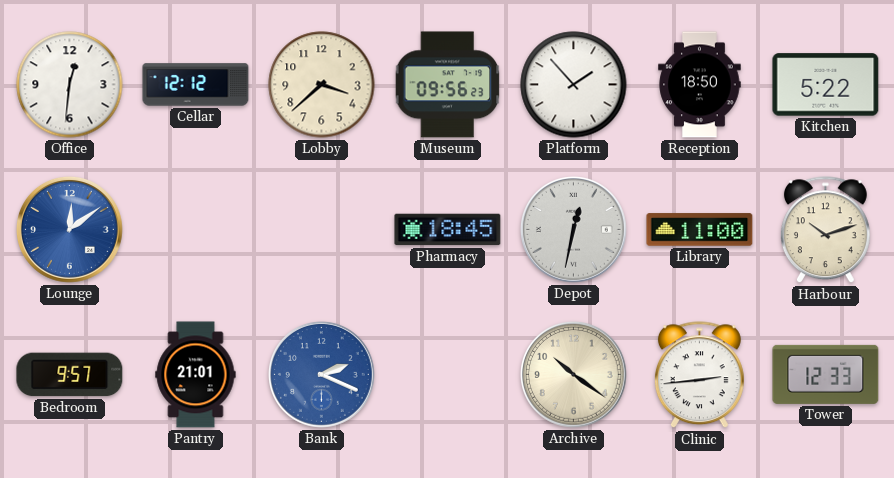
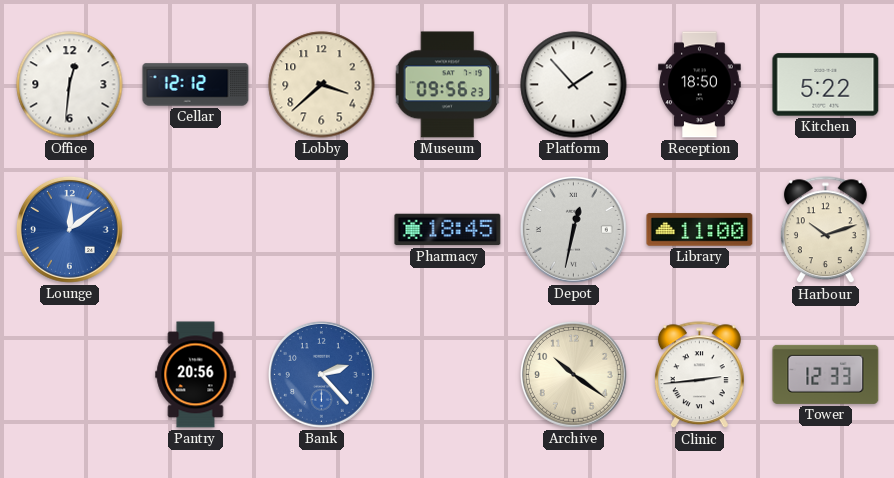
Bedroom: 9:57 -> none (70, 375)
Pantry: 21:01 -> 20:56 (196, 375)
Bank: 2:19 -> 2:23 (322, 375)
